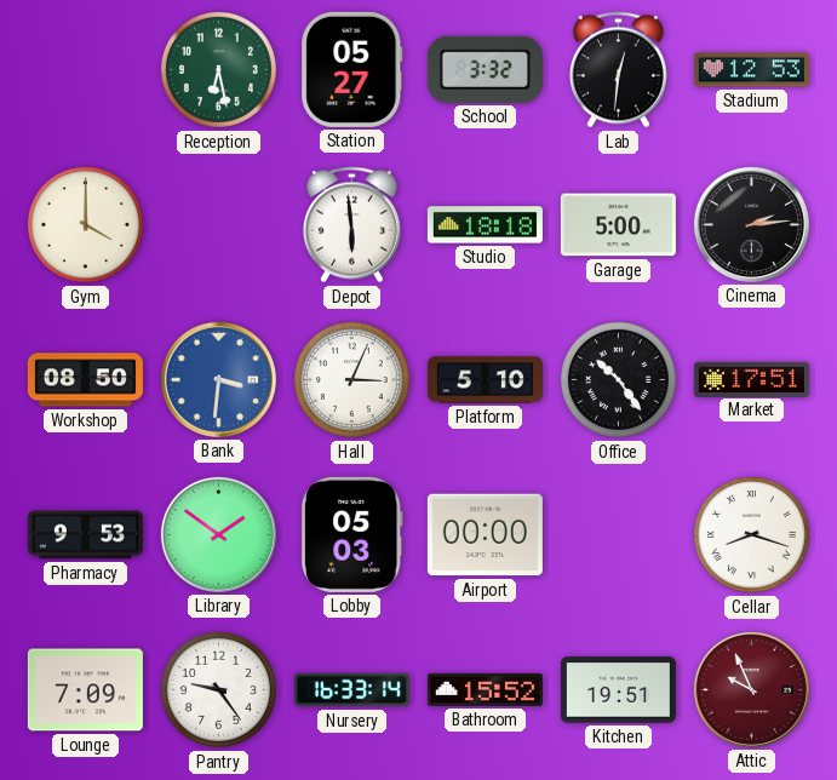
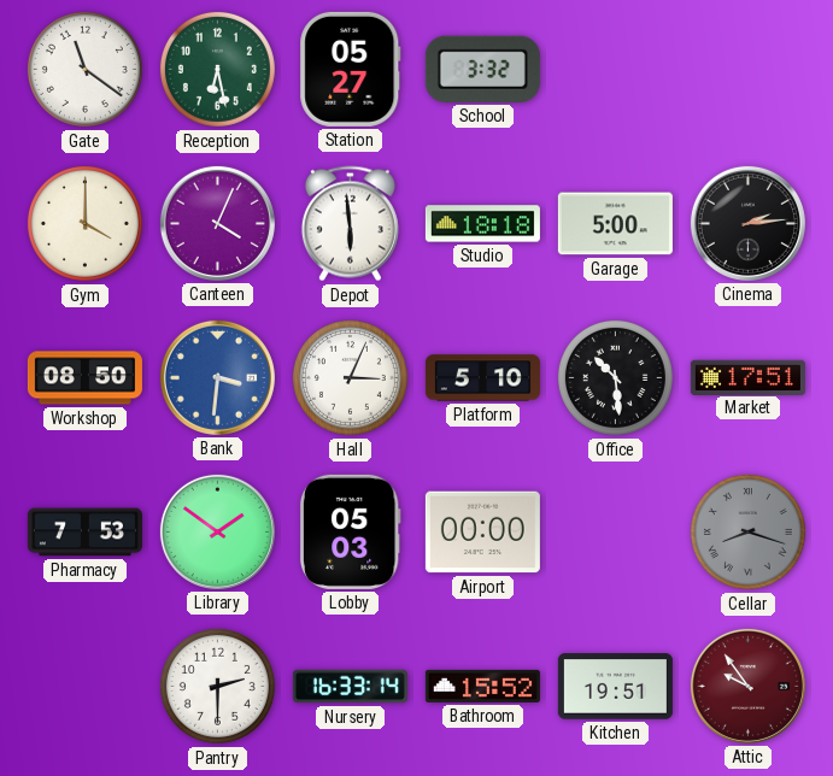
Gate: none -> 11:21 (84, 69)
Lab: 12:31 -> none (618, 70)
Stadium: 12:53 -> none (751, 70)
Canteen: none -> 4:04 (217, 223)
Office: 10:24 -> 10:29 (615, 377)
Pharmacy: 9:53 -> 7:53 (84, 533)
Cellar dial: white -> grey (747, 531)
Lounge: 7:09 -> none (85, 690)
Pantry: 9:24 -> 2:30 (217, 686)
Attic: 9:56 -> 9:54 (747, 686)
